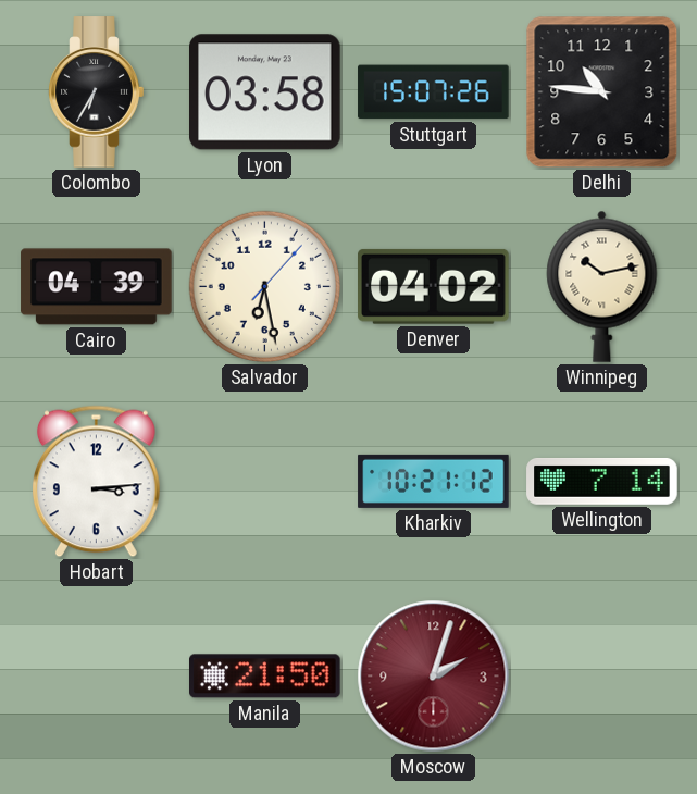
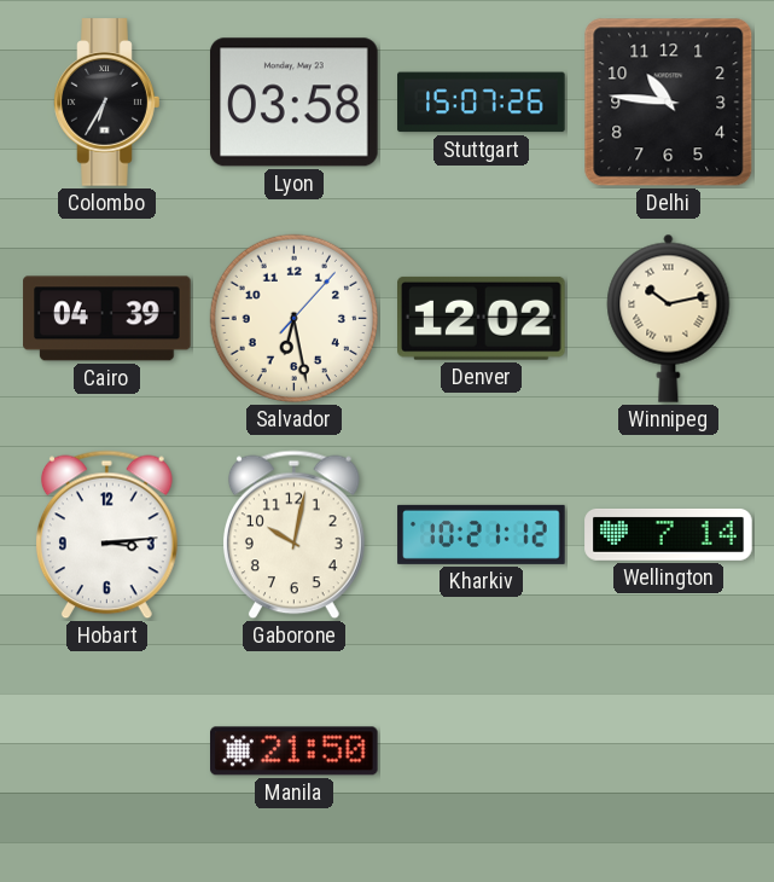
Denver: 04:02 -> 12:02 (482, 318)
Gaborone: none -> 10:02 (293, 535)
Moscow: 2:03 -> none (434, 677)
